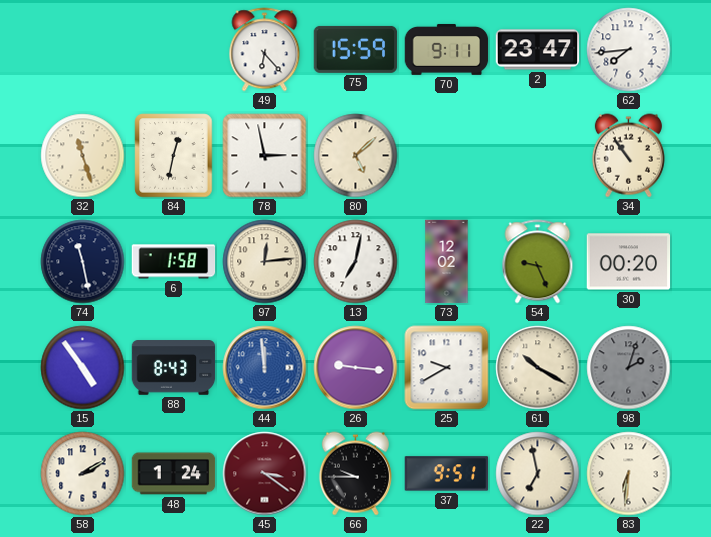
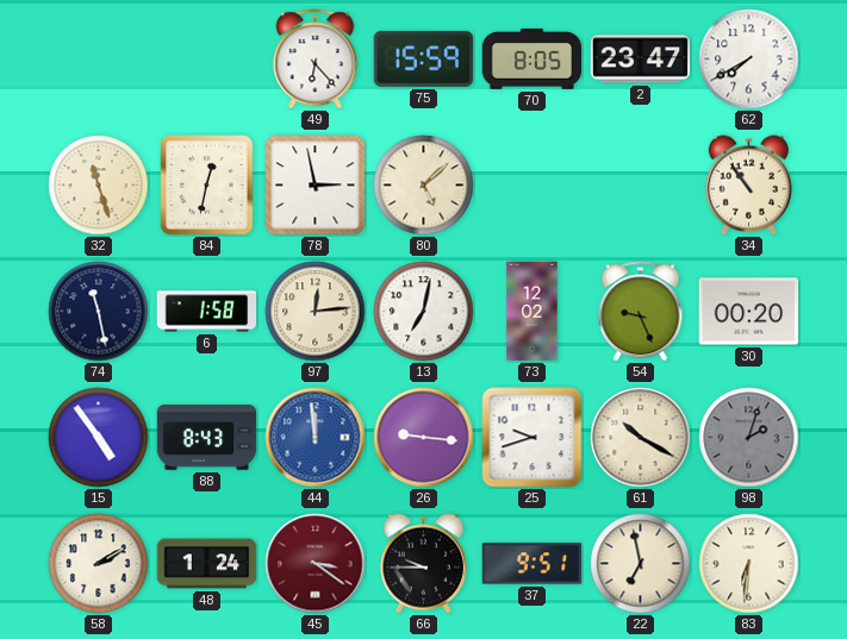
70: 9:11 -> 8:05 (533, 58)
62: 7:44 -> 7:40 (749, 59)
25: 9:40 -> 9:42 (533, 438)
